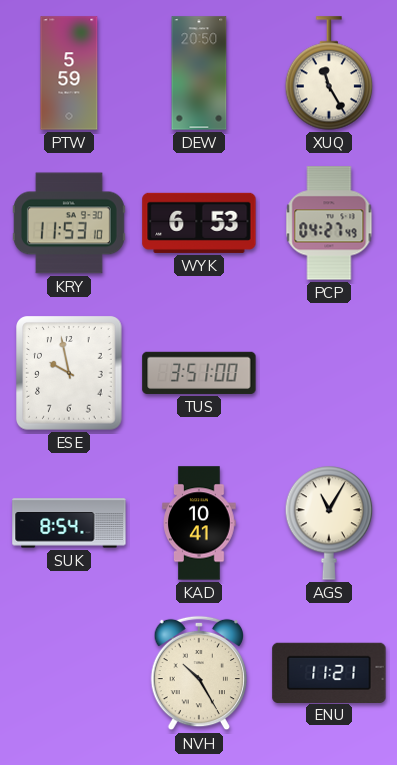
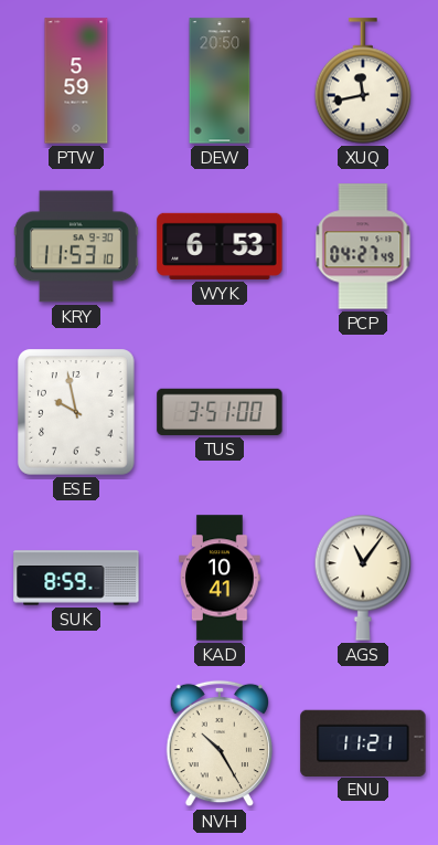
XUQ: 11:25 -> 11:43 (363, 81)
SUK: 8:54 -> 8:59 (76, 578)
AGS: 11:05 -> 11:06 (363, 578)
